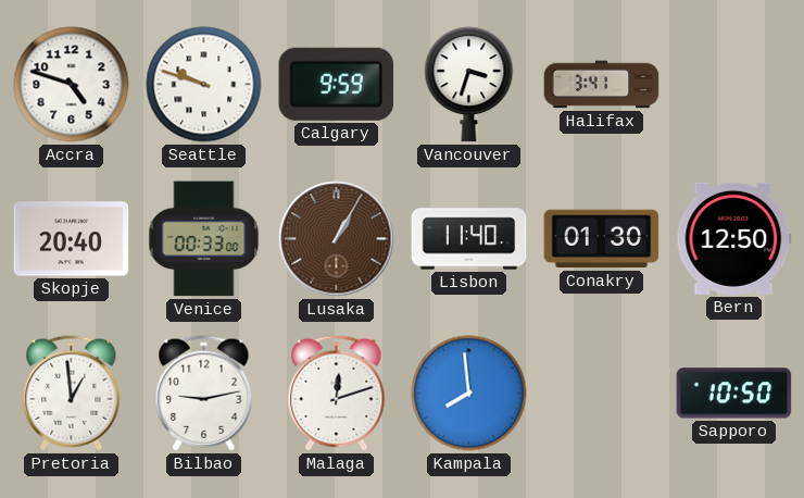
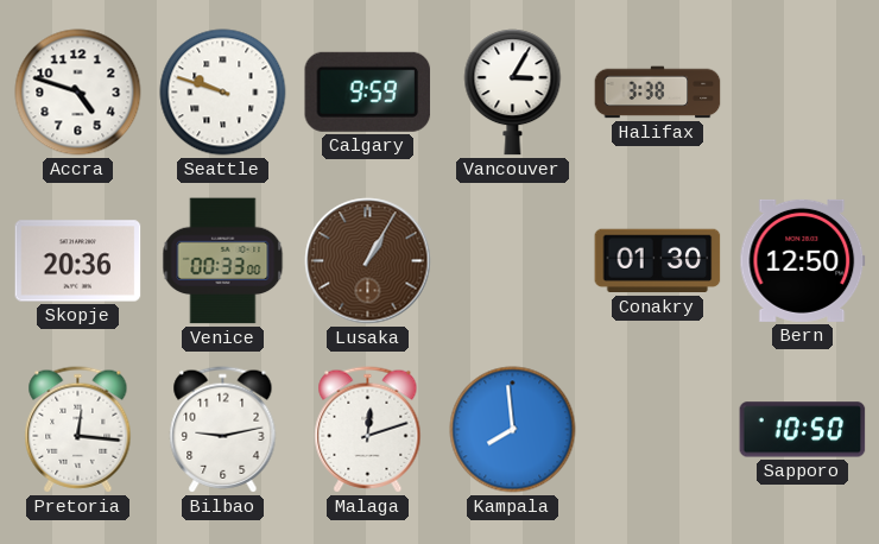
Vancouver: 3:33 -> 3:05 (513, 93)
Halifax: 3:41 -> 3:38 (658, 93)
Skopje: 20:40 -> 20:36 (78, 261)
Lisbon: 11:40 -> none (469, 239)
Pretoria: 12:59 -> 12:16 (78, 430)
